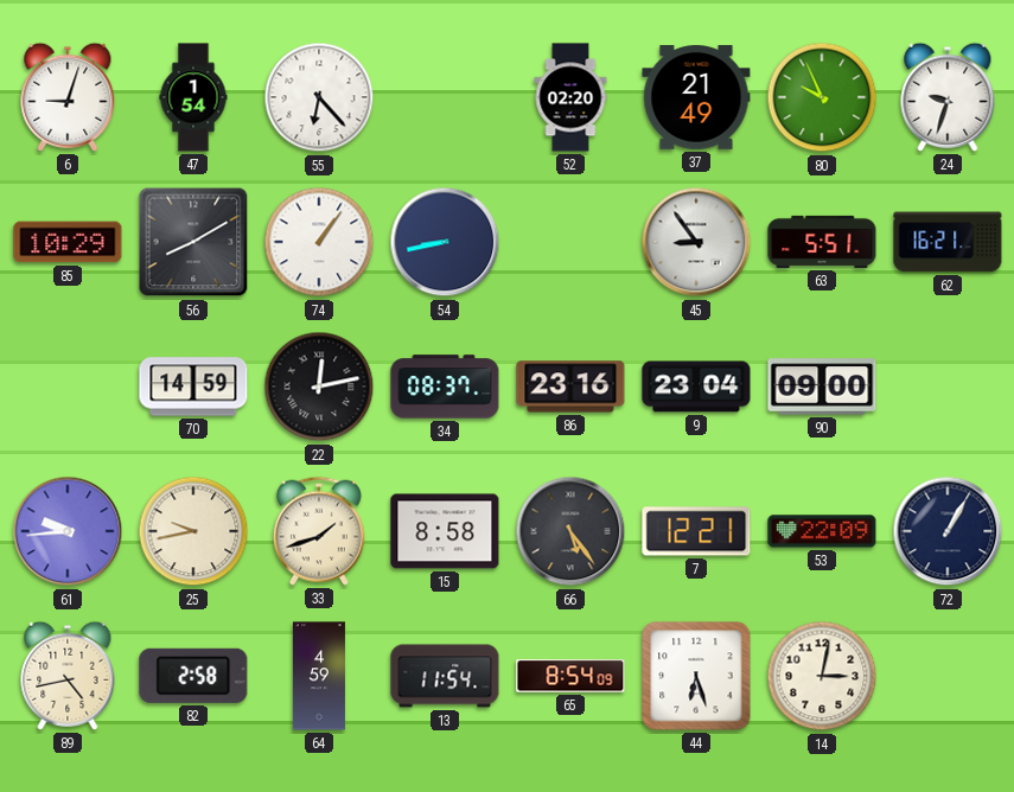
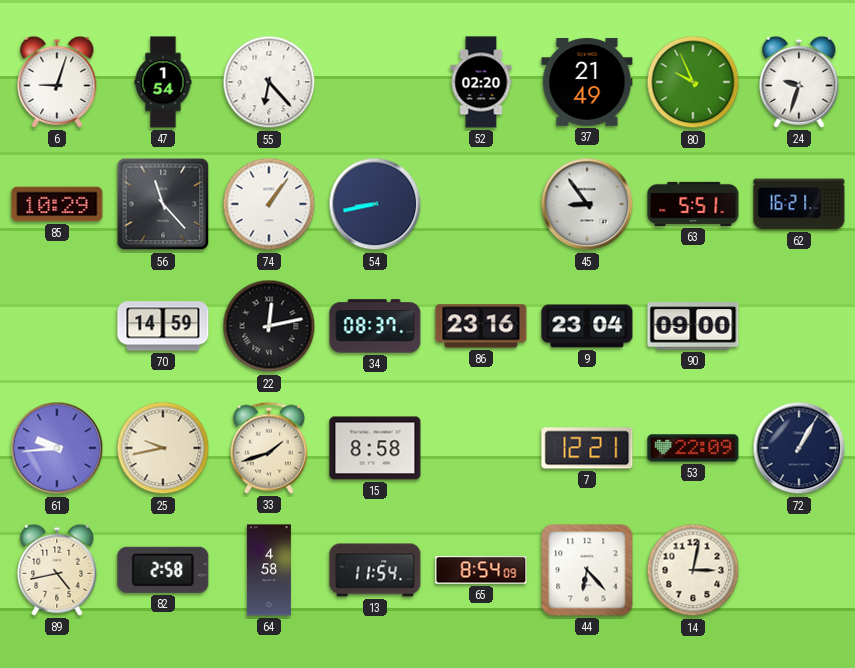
56: 8:10 -> 11:23 (163, 204)
66: 5:24 -> none (570, 531)
64: 4:59 -> 4:58 (269, 570)
44: 6:27 -> 6:23 (587, 570)
